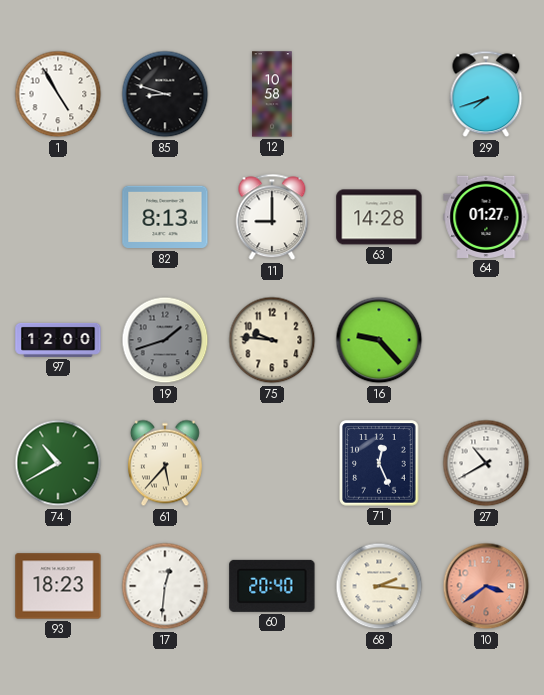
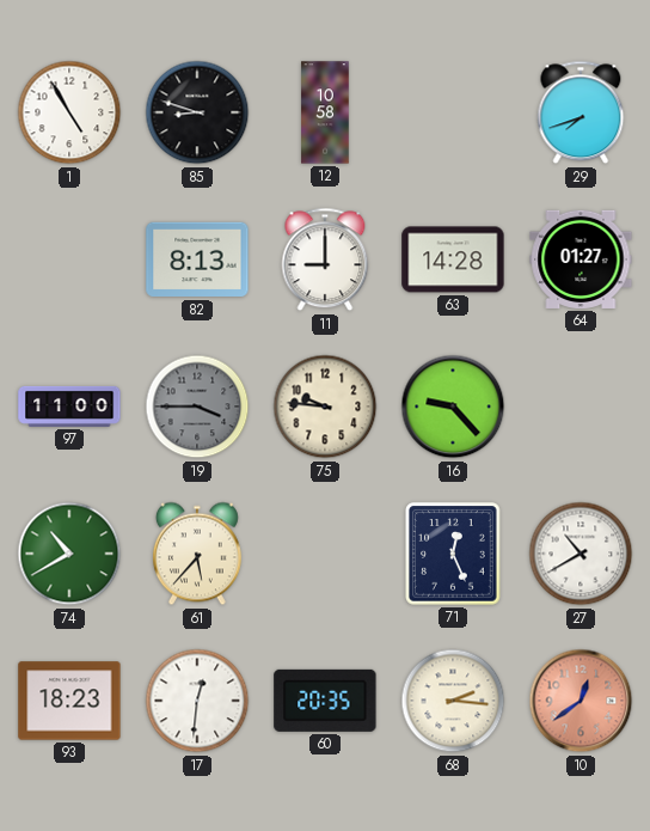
97: 12:00 -> 11:00 (69, 407)
19: 1:42 -> 3:45 (197, 407)
60: 20:40 -> 20:35 (325, 701)
10: 3:39 -> 12:39 (581, 701)
